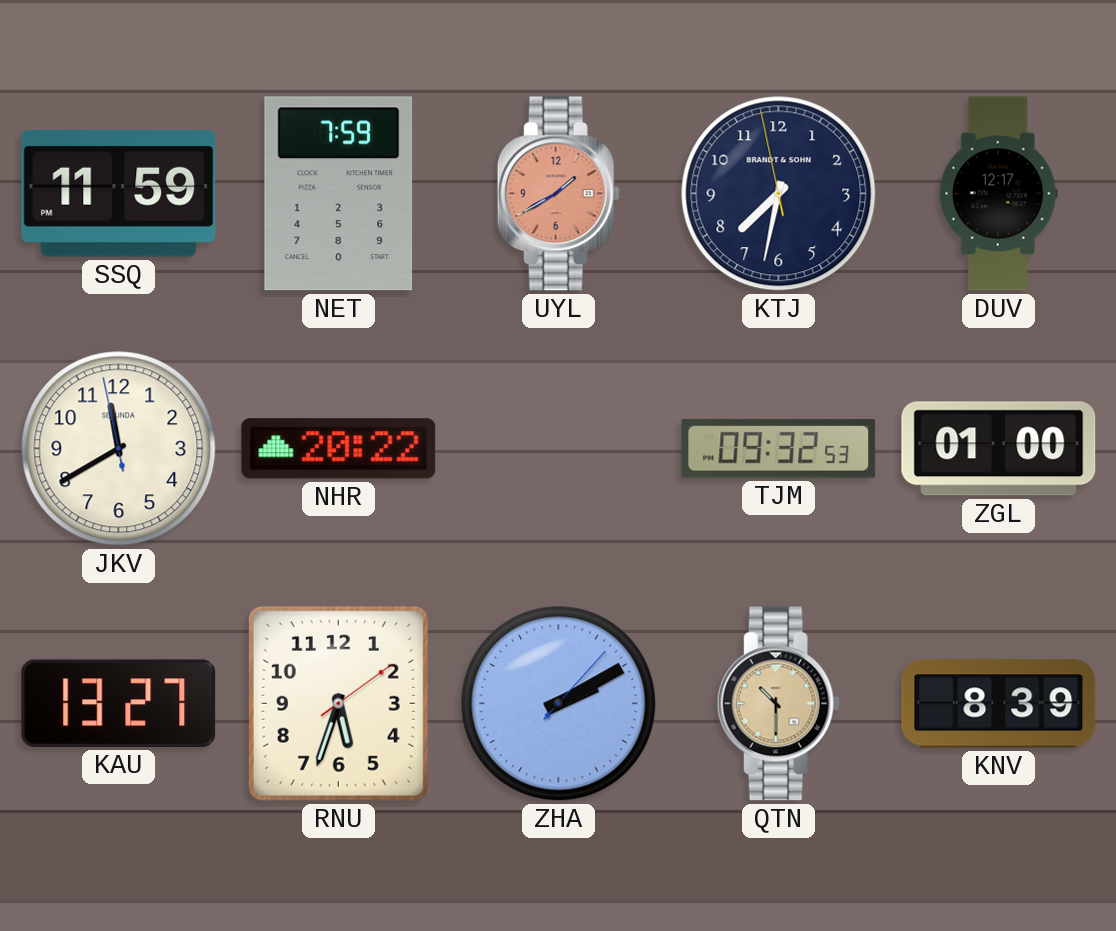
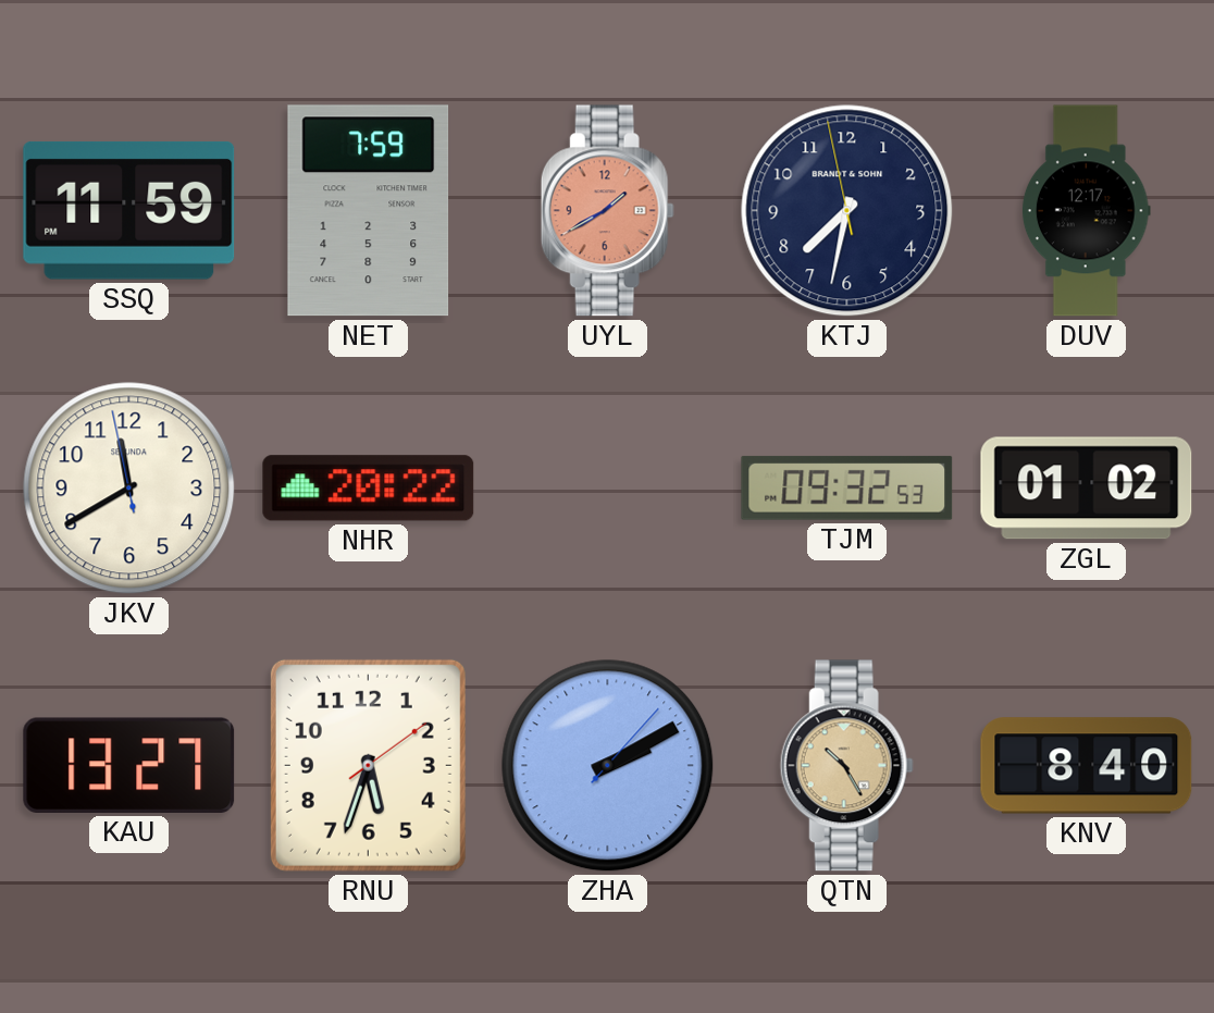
ZGL: 01:00 -> 01:02 (1087, 489)
QTN: 10:30 -> 10:25 (846, 766)
KNV: 8:39 -> 8:40 (1087, 766)
